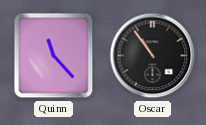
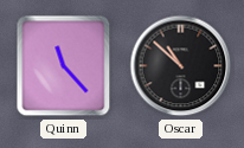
Oscar: 10:54 -> 10:52 (181, 66)
